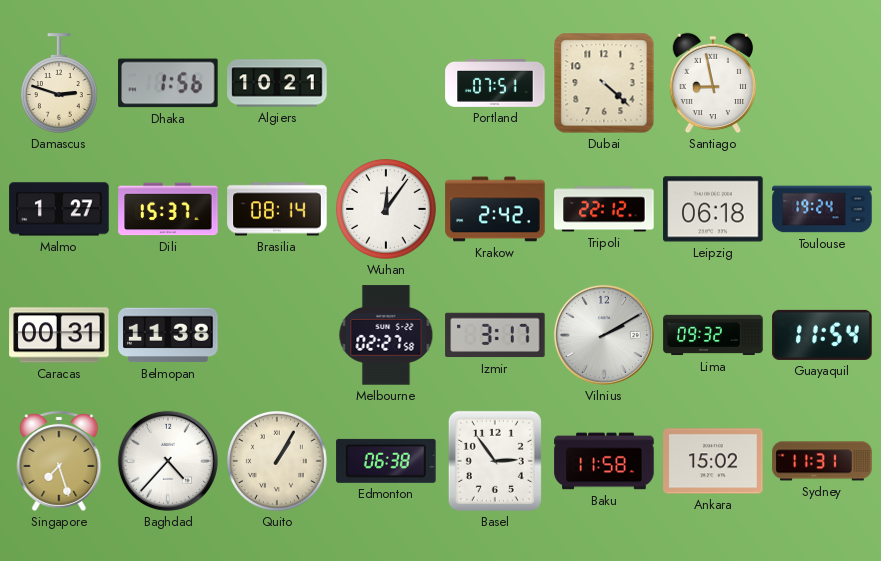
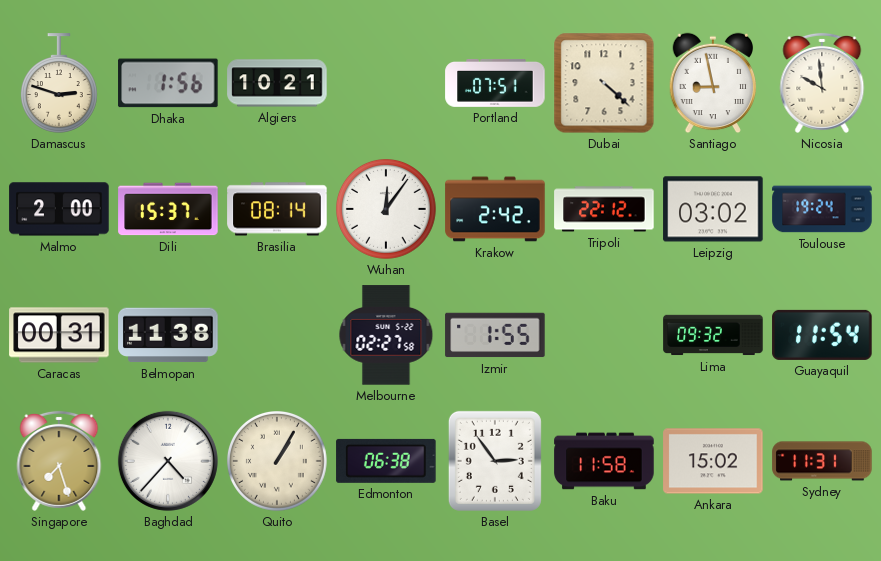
Nicosia: none -> 9:59 (822, 83)
Malmo: 1:27 -> 2:00 (59, 209)
Leipzig: 06:18 -> 03:02 (713, 209)
Izmir: 3:17 -> 1:55 (495, 335)
Vilnius: 2:10 -> none (604, 335)
